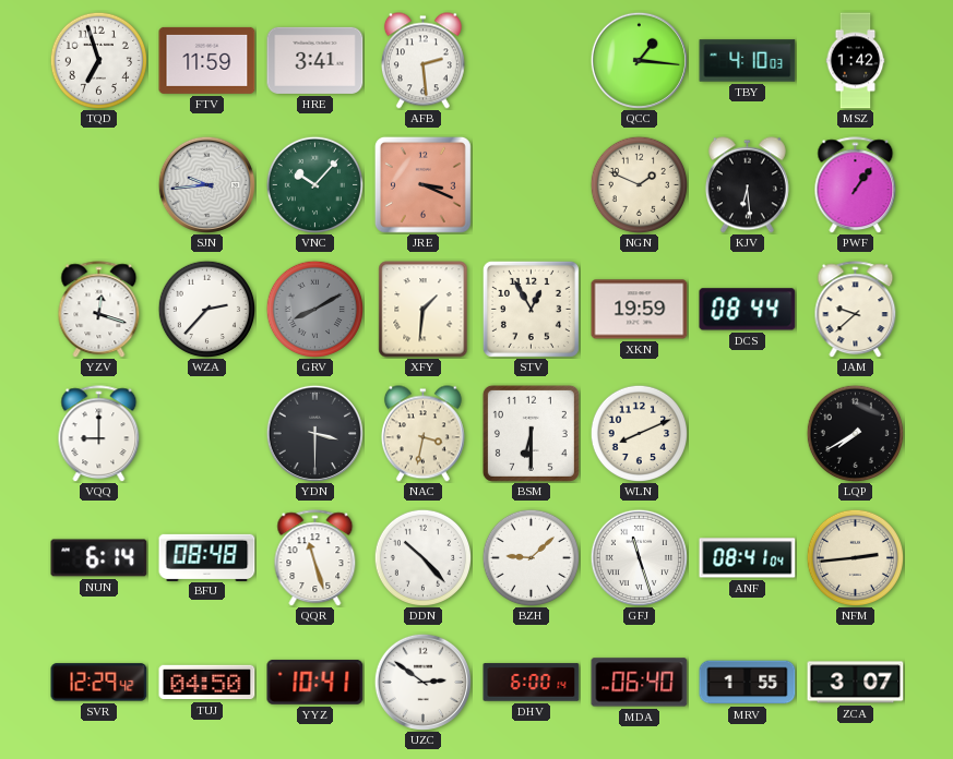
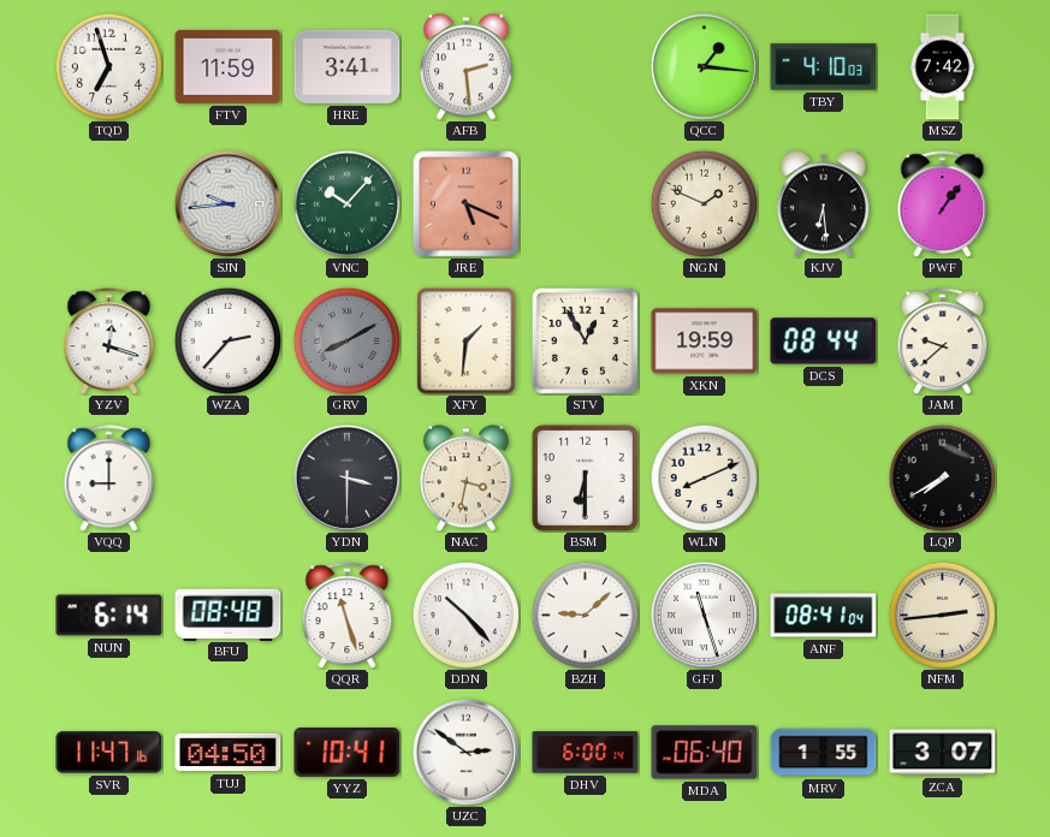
MSZ: 1:42 -> 7:42 (943, 67)
JRE: 3:19 -> 5:19 (465, 203)
SVR: 12:29 -> 11:47 (109, 753)
